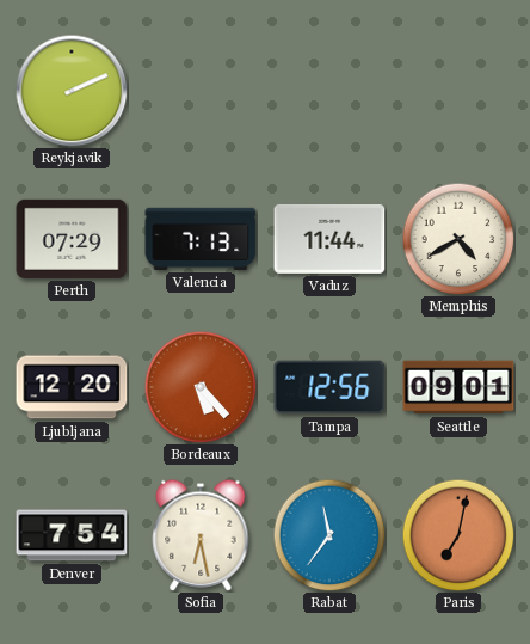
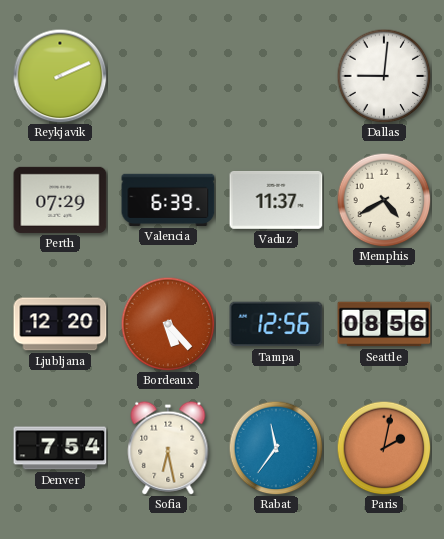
Dallas: none -> 9:01 (384, 76)
Valencia: 7:13 -> 6:39 (168, 200)
Vaduz: 11:44 -> 11:37 (276, 200)
Seattle: 09:01 -> 08:56 (384, 324)
Paris: 7:02 -> 2:02 (384, 448)
